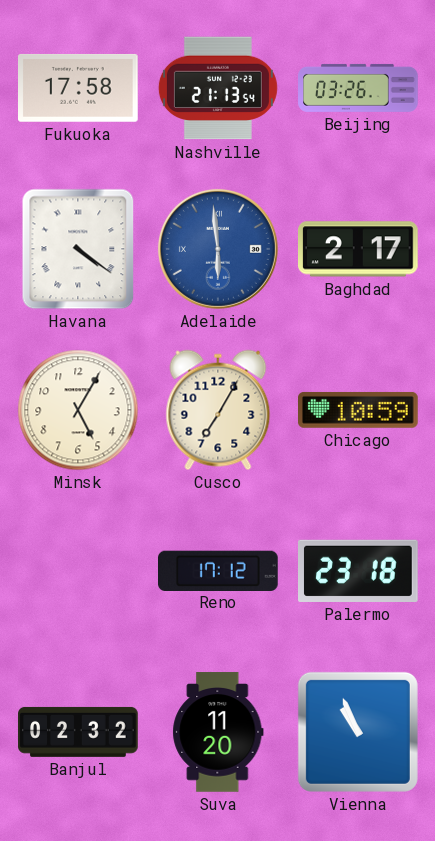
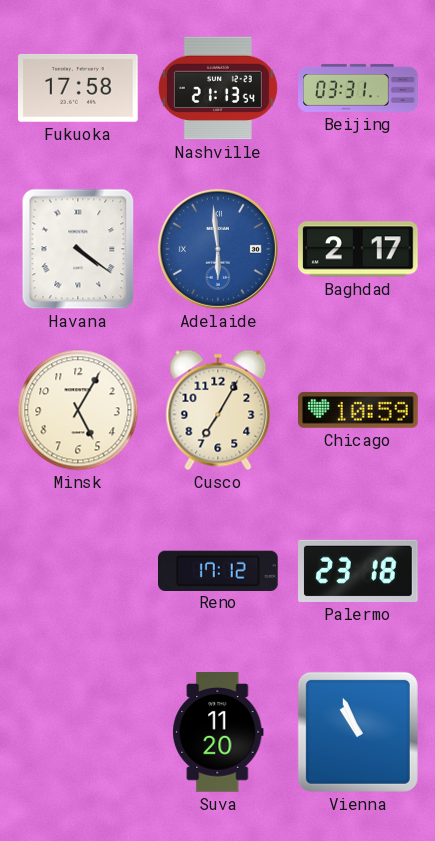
Beijing: 03:26 -> 03:31 (358, 88)
Banjul: 02:32 -> none (78, 732)
